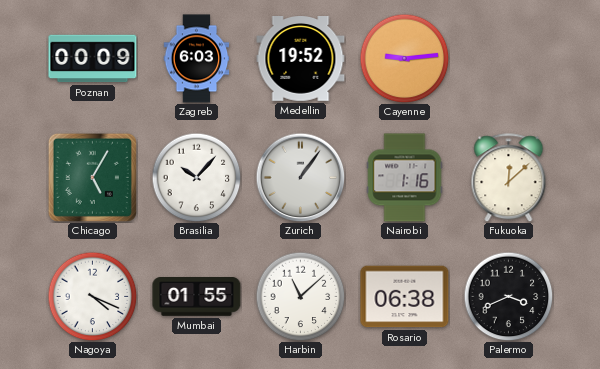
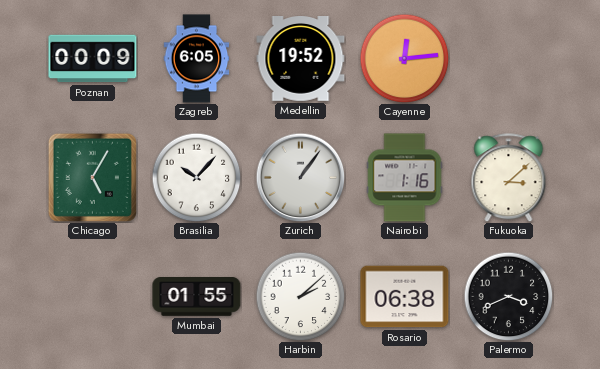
Zagreb: 6:03 -> 6:05 (197, 59)
Cayenne: 9:14 -> 12:14 (404, 58)
Fukuoka: 12:08 -> 3:08 (509, 178)
Nagoya: 4:19 -> none (92, 296)
Harbin: 11:08 -> 2:08 (300, 296)
